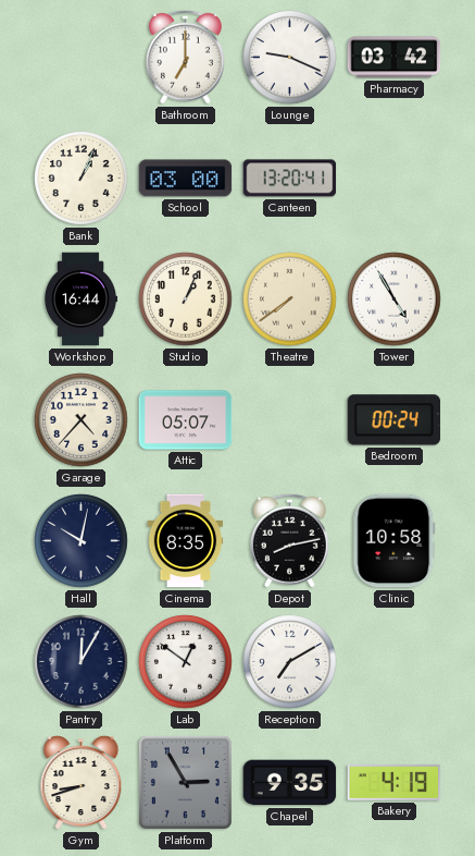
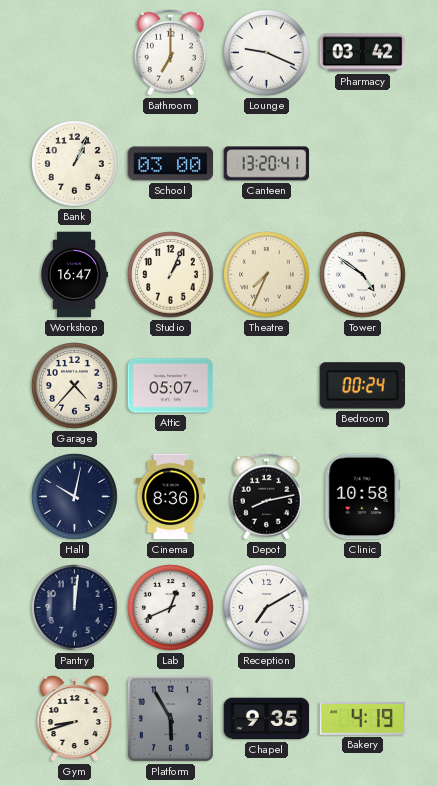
Workshop: 16:44 -> 16:47 (74, 275)
Theatre: 7:39 -> 7:34 (267, 275)
Tower: 4:55 -> 4:51 (363, 275)
Cinema: 8:35 -> 8:36 (171, 497)
Pantry: 12:05 -> 12:01 (75, 608)
Lab: 12:51 -> 12:41 (171, 608)
Platform: 2:55 -> 5:55 (170, 718)
